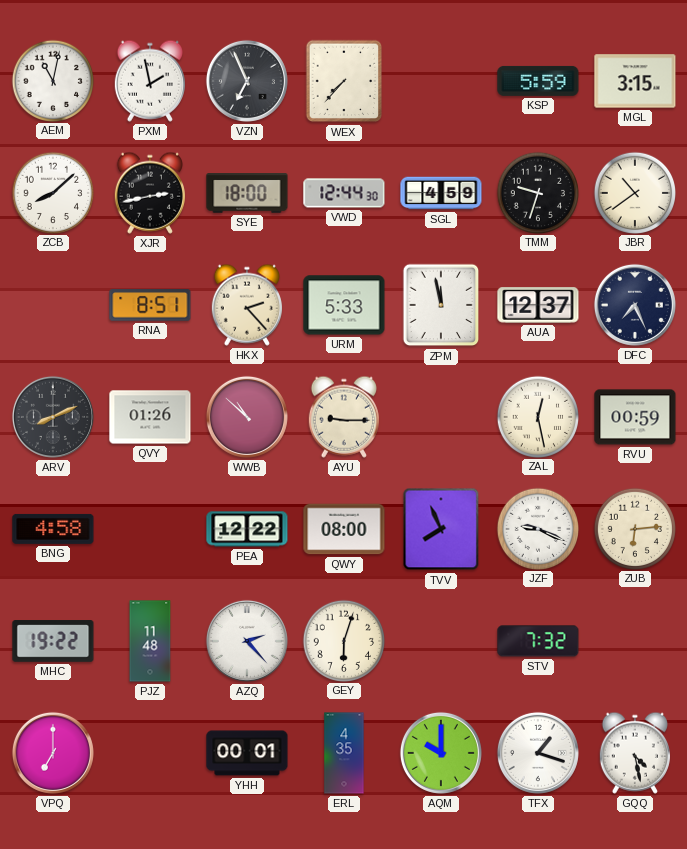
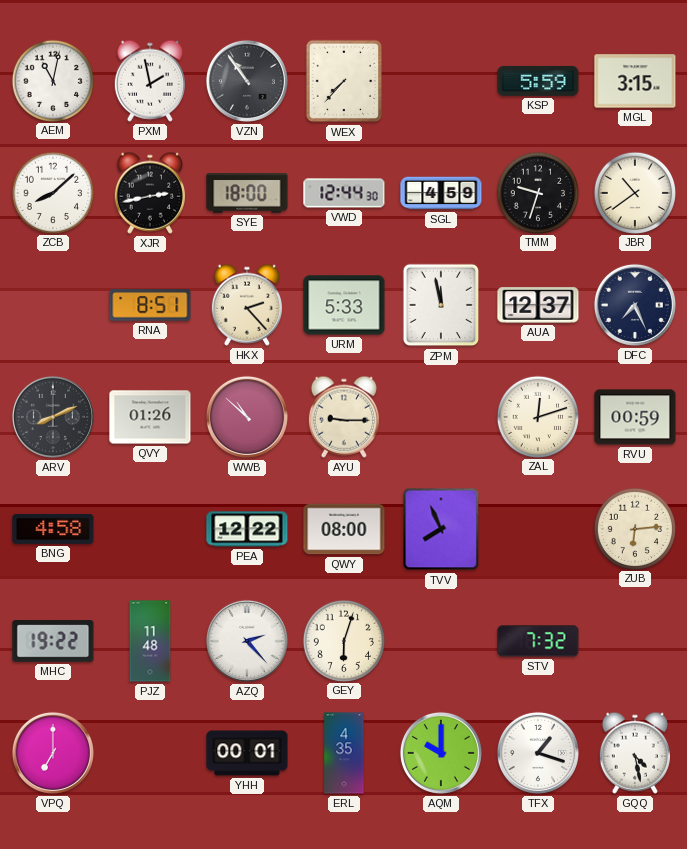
VZN: 6:56 -> 10:54 (247, 81)
ZAL: 12:28 -> 12:12 (537, 416)
JZF: 9:19 -> none (537, 528)
